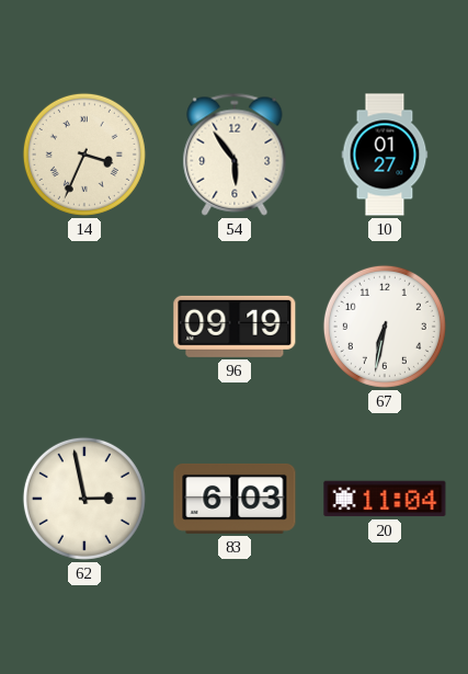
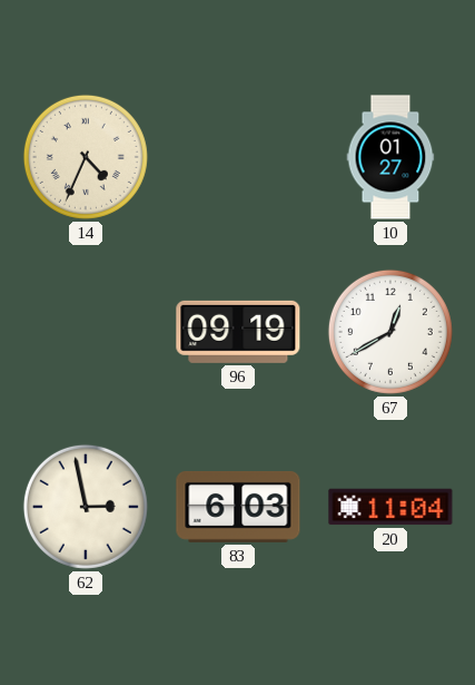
14: 3:34 -> 4:34 (86, 157)
54: 5:54 -> none (235, 155)
67: 6:32 -> 12:40 (390, 332)
